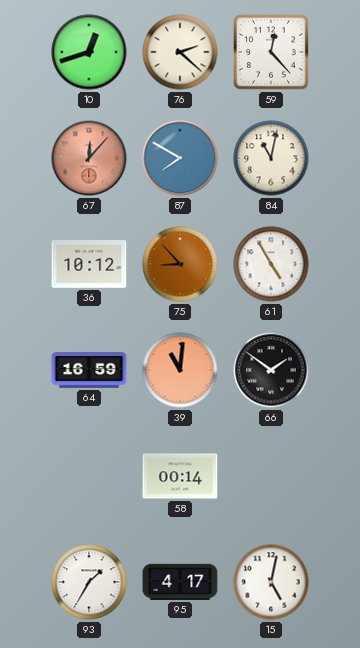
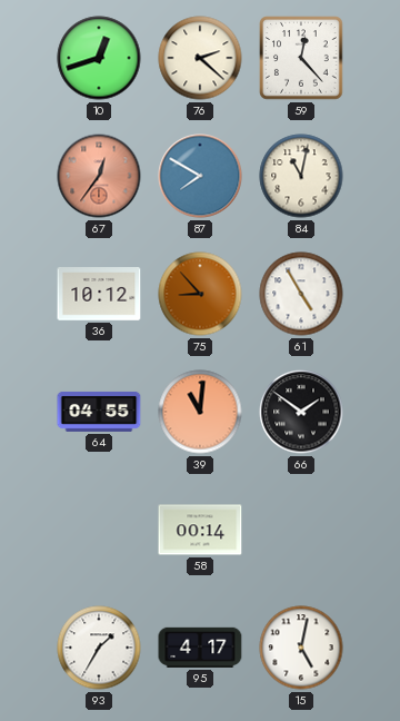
67: 12:07 -> 12:36 (99, 176)
64: 16:59 -> 04:55 (99, 412)
